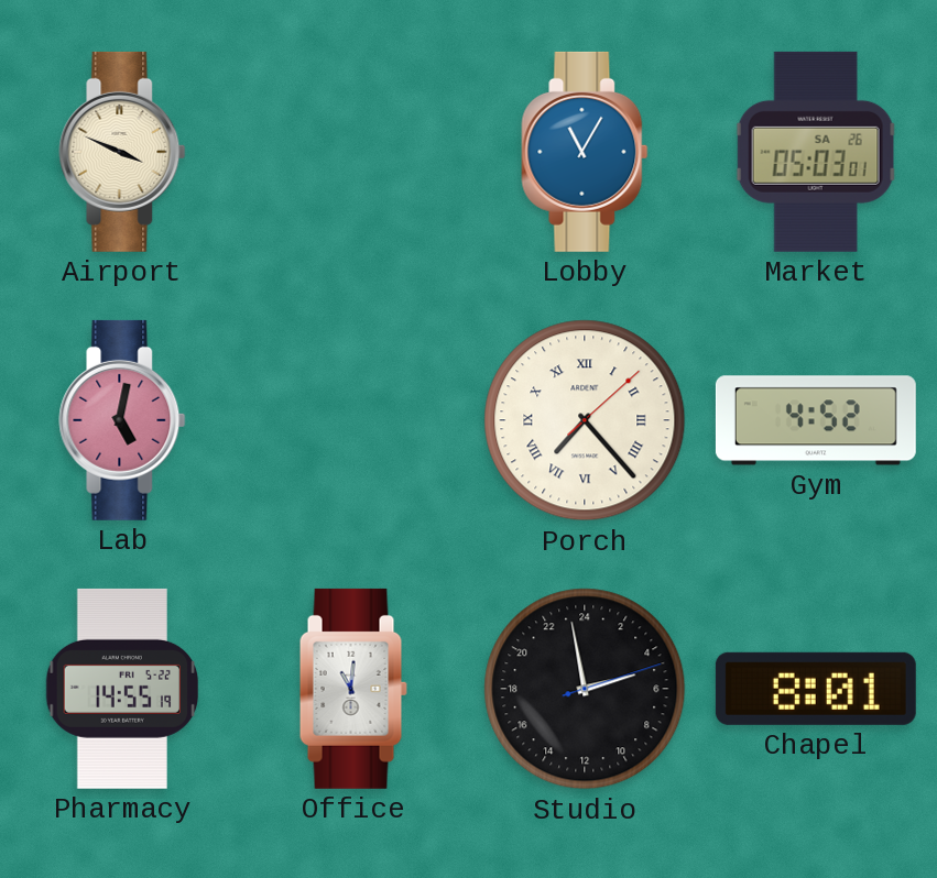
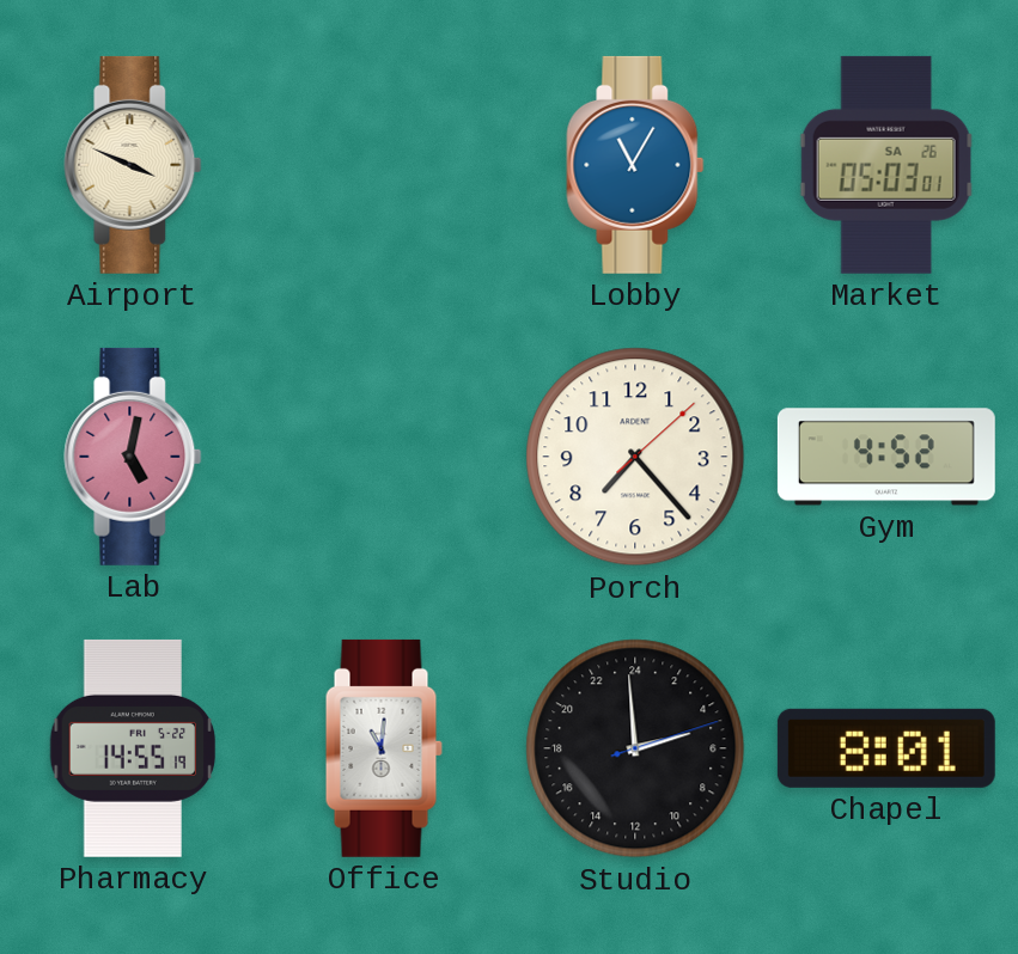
Porch numerals: Roman -> Arabic (635, 457)
Studio: 4:58 -> 4:59 (635, 748)
